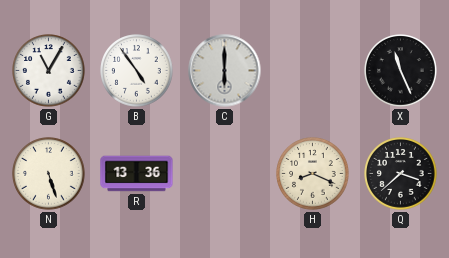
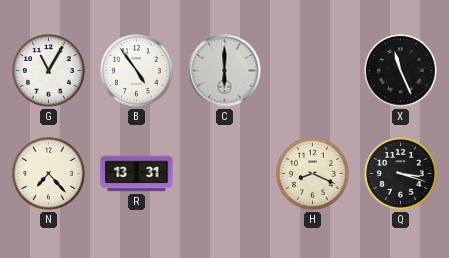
N: 5:27 -> 7:23 (49, 174)
R: 13:36 -> 13:31 (137, 174)
Q: 3:38 -> 3:18 (401, 174)
